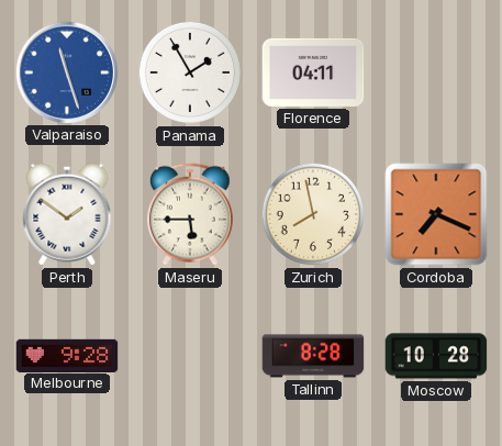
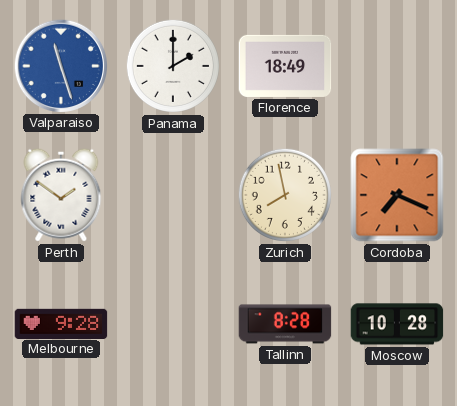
Panama: 1:55 -> 2:00 (173, 66)
Florence: 04:11 -> 18:49 (285, 66)
Maseru: 5:45 -> none (191, 214)
